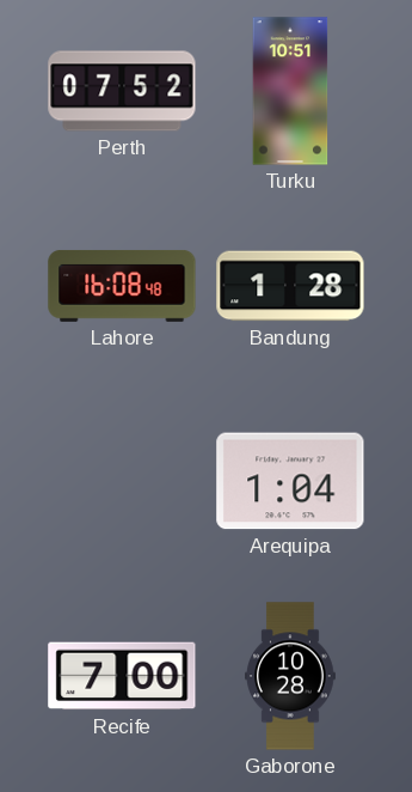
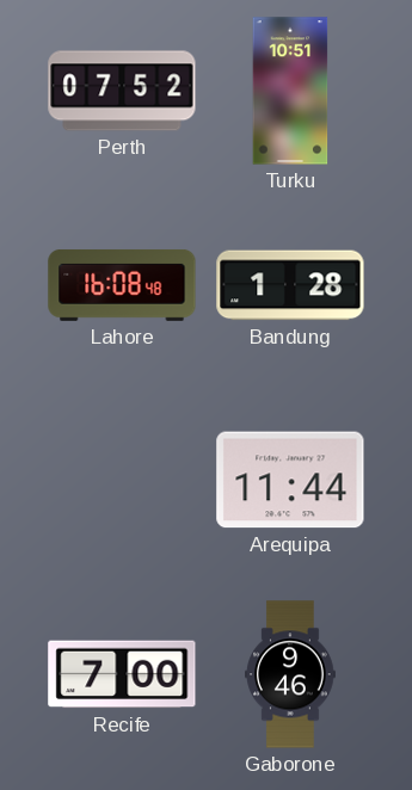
Arequipa: 1:04 -> 11:44 (290, 480)
Gaborone: 10:28 -> 9:46 (291, 674)
